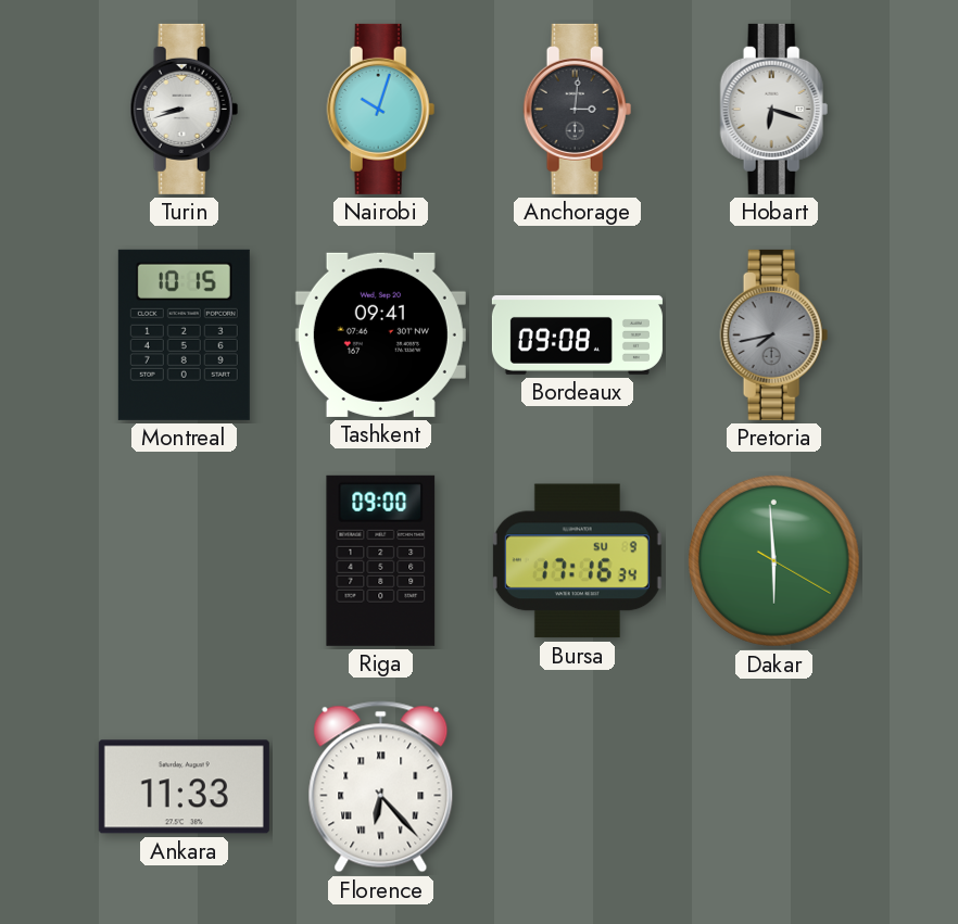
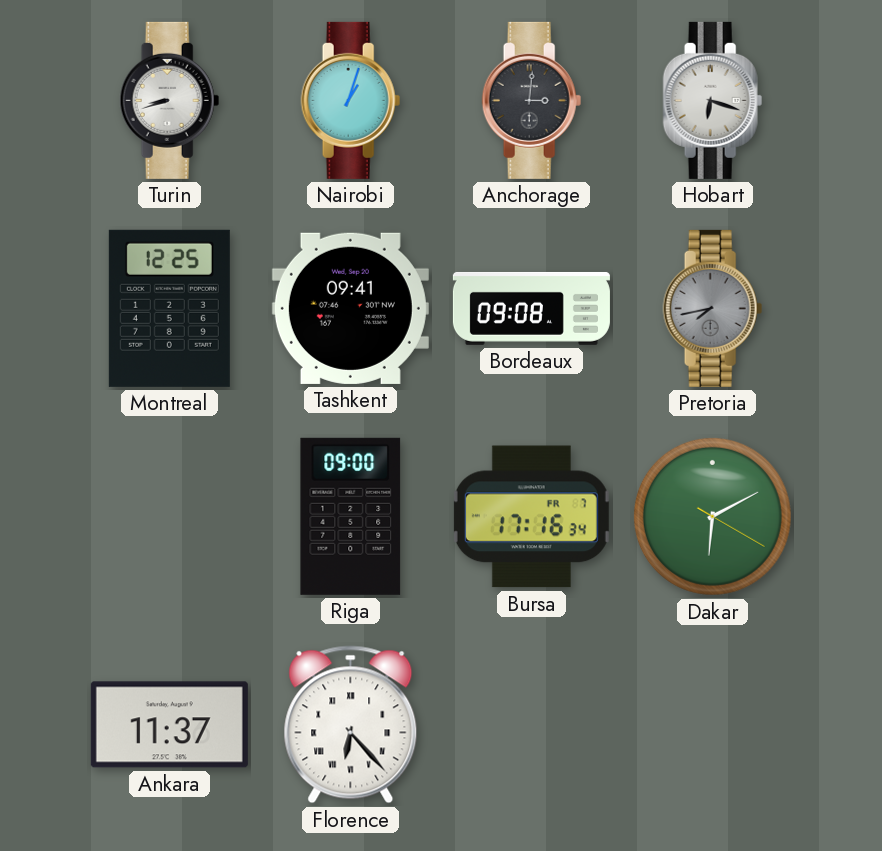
Nairobi: 10:03 -> 1:03 (351, 100)
Montreal: 10:15 -> 12:25 (169, 308)
Bursa date: SU 9 -> FR 7 (531, 517)
Dakar: 5:59 -> 6:10 (712, 516)
Ankara: 11:33 -> 11:37 (169, 725)
